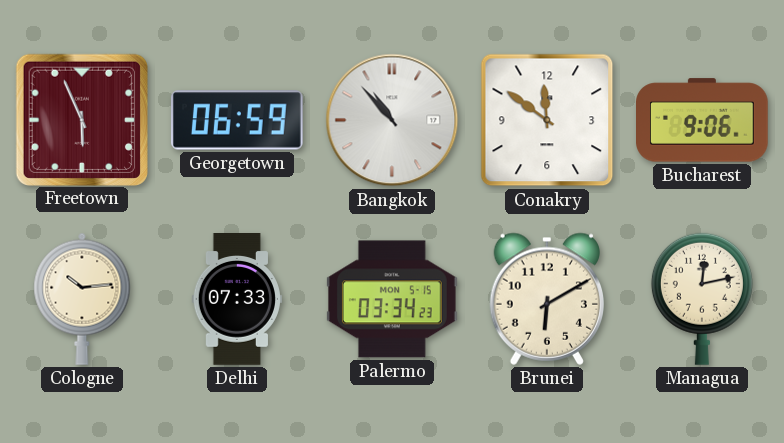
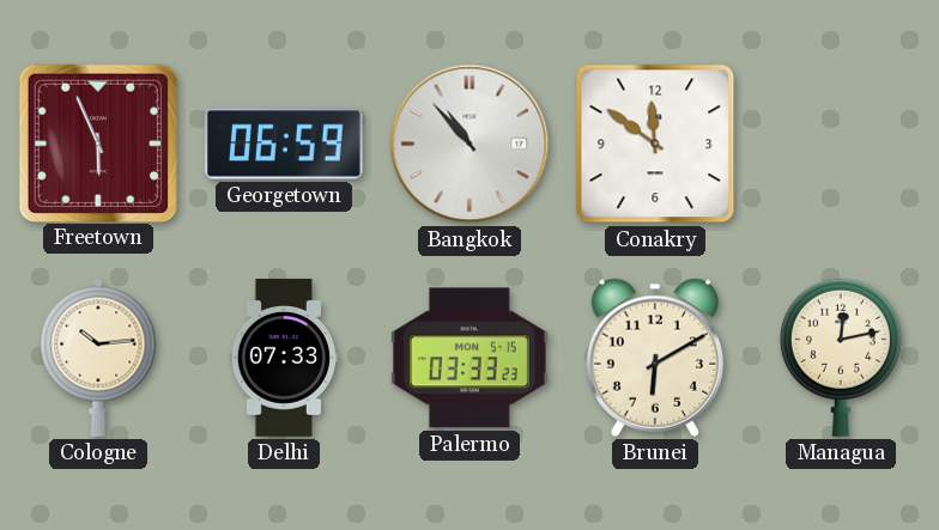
Bucharest: 9:06 -> none (703, 120)
Palermo: 03:34 -> 03:33 (471, 358)
